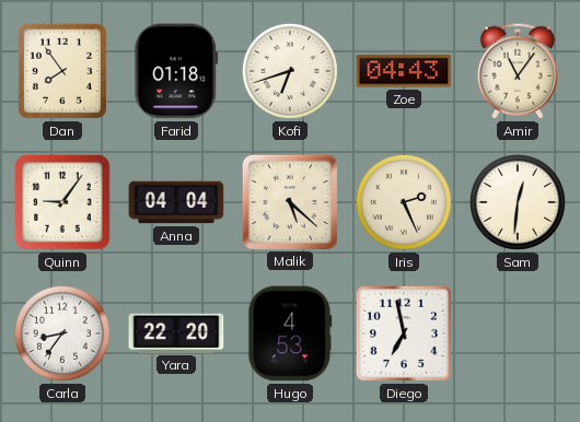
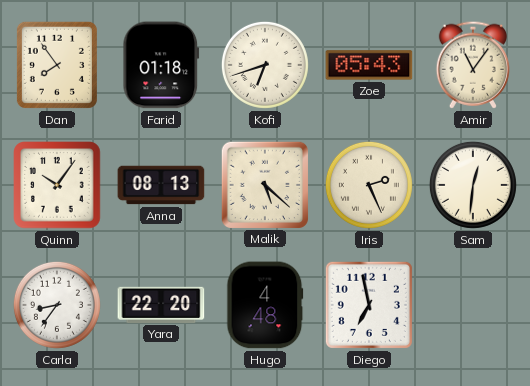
Zoe: 04:43 -> 05:43 (369, 65)
Quinn: 9:06 -> 10:06 (57, 185)
Anna: 04:04 -> 08:13 (161, 185)
Hugo: 4:53 -> 4:48 (265, 305)
